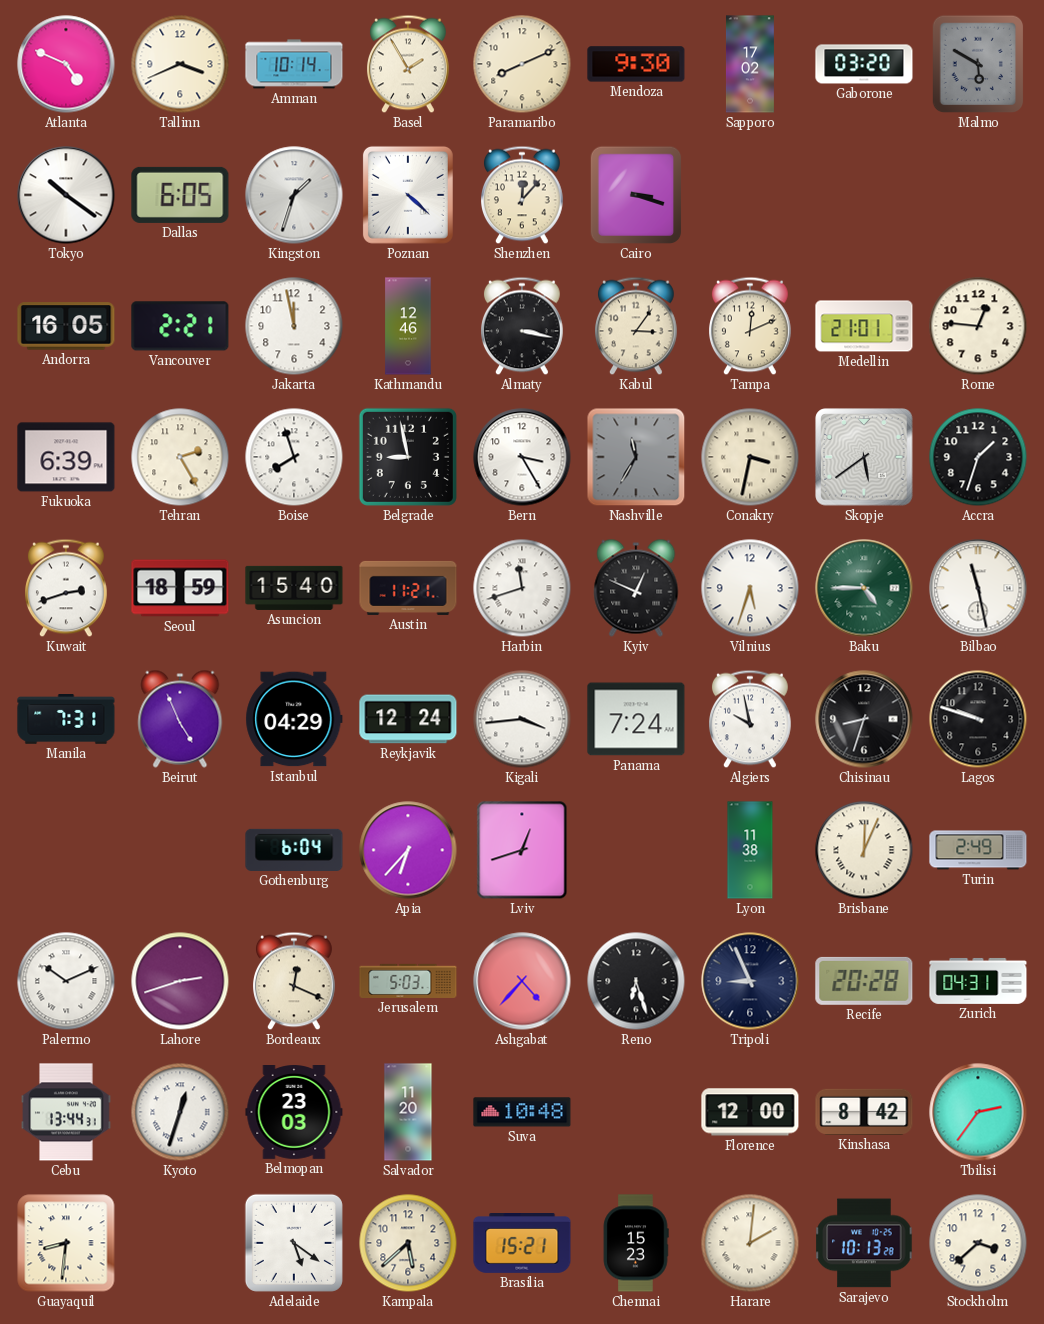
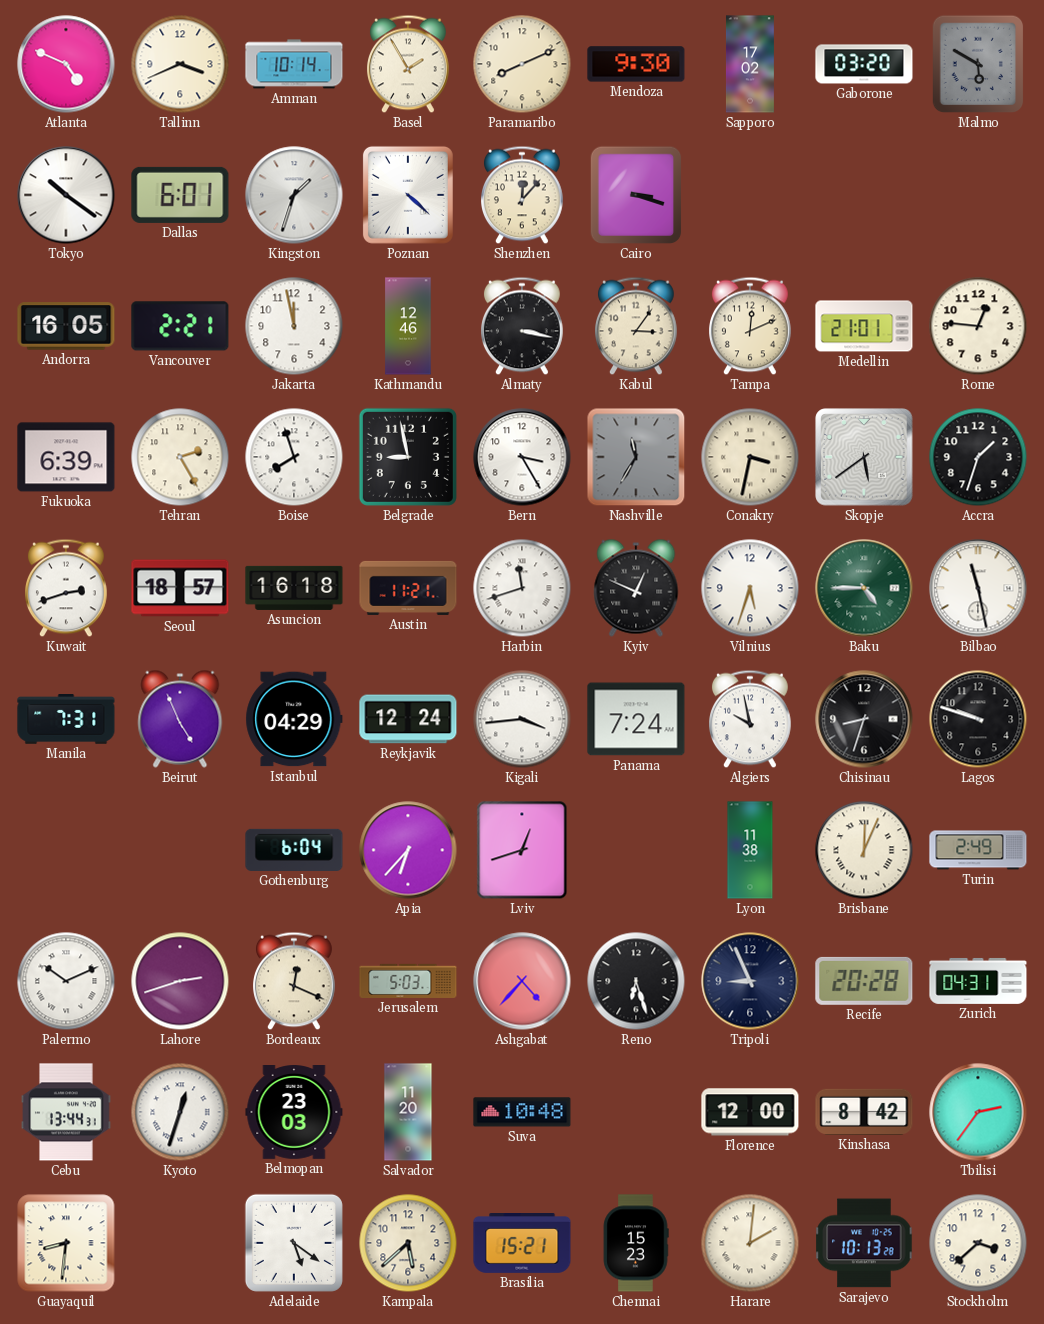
Dallas: 6:05 -> 6:01 (180, 195)
Seoul: 18:59 -> 18:57 (180, 588)
Asuncion: 15:40 -> 16:18 (294, 588)
